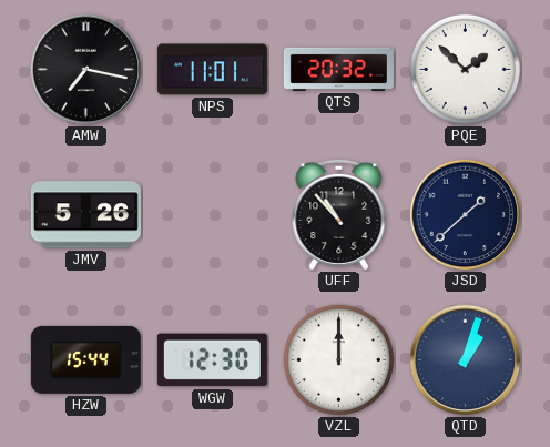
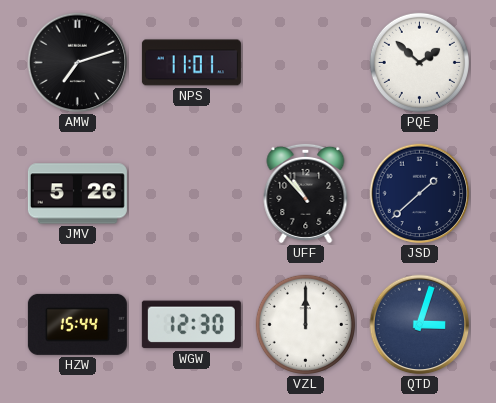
AMW: 7:17 -> 7:12 (78, 63)
QTS: 20:32 -> none (338, 69)
QTD: 1:03 -> 3:03 (420, 325)
